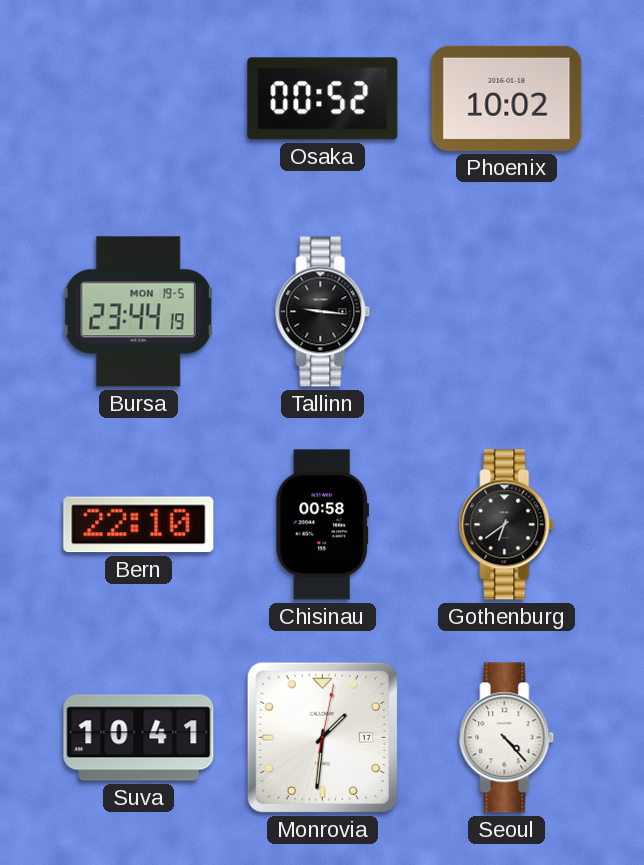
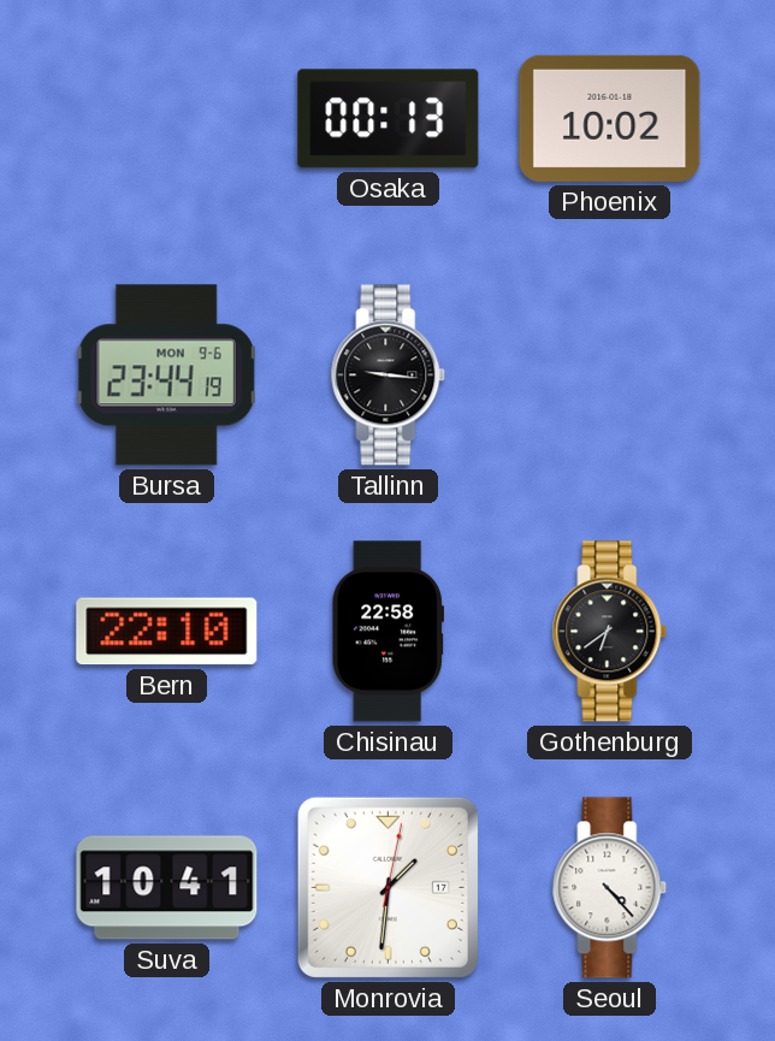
Osaka: 00:52 -> 00:13 (389, 119)
Bursa date: MON 19-5 -> MON 9-6 (166, 375)
Chisinau: 00:58 -> 22:58 (387, 632)
